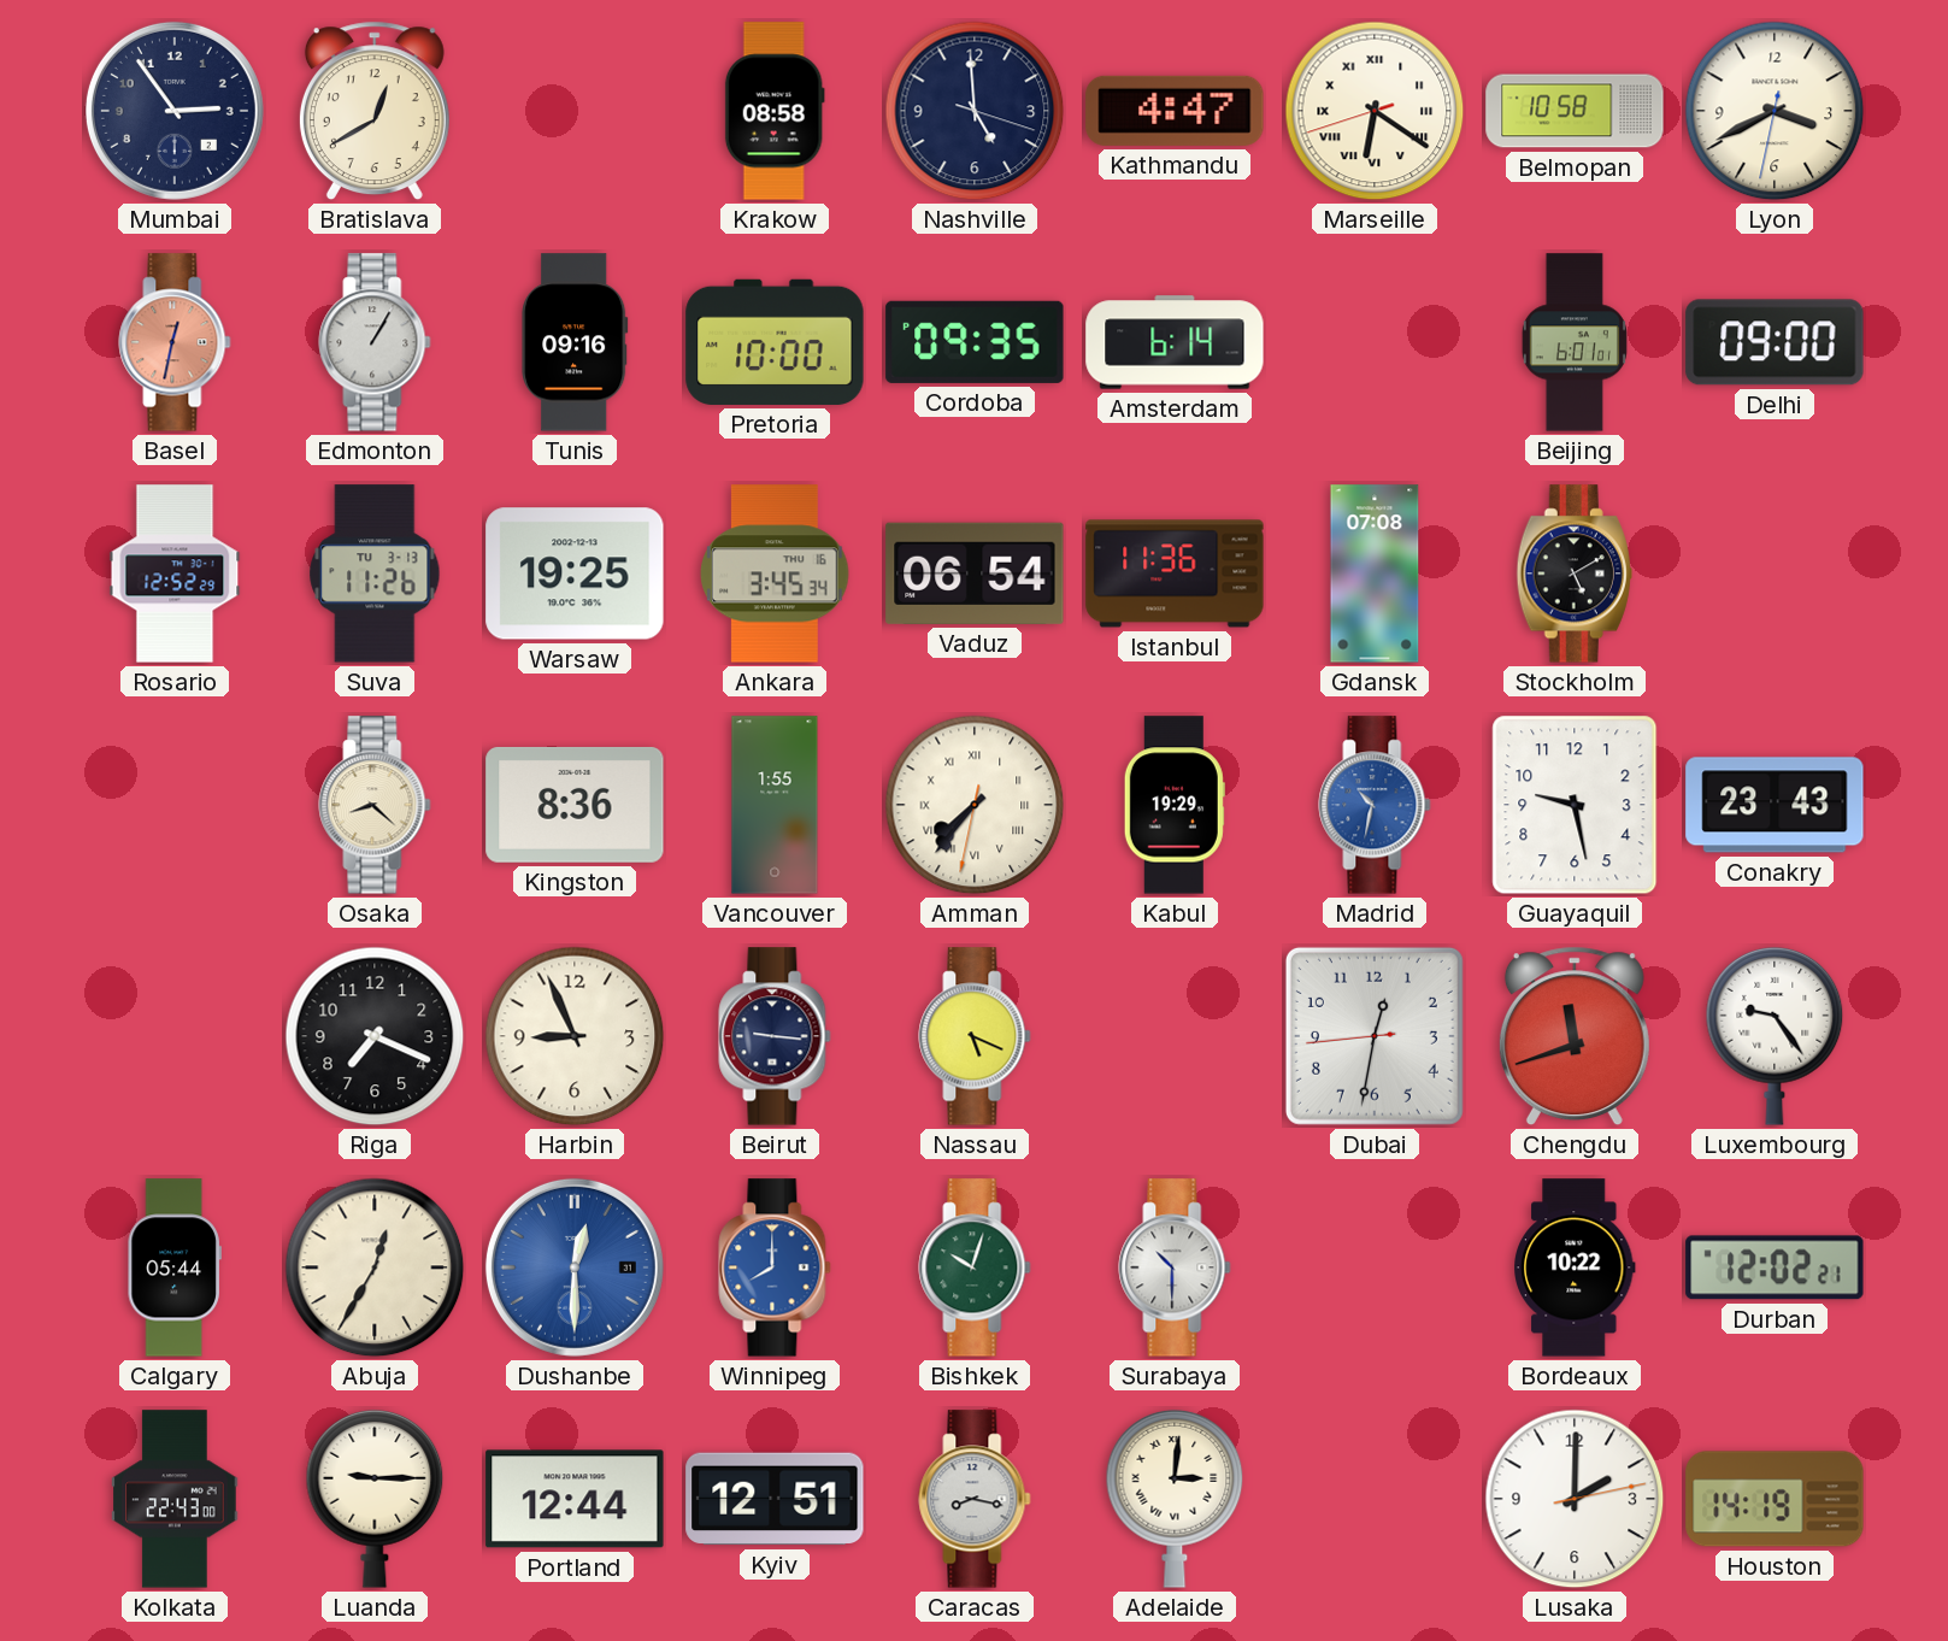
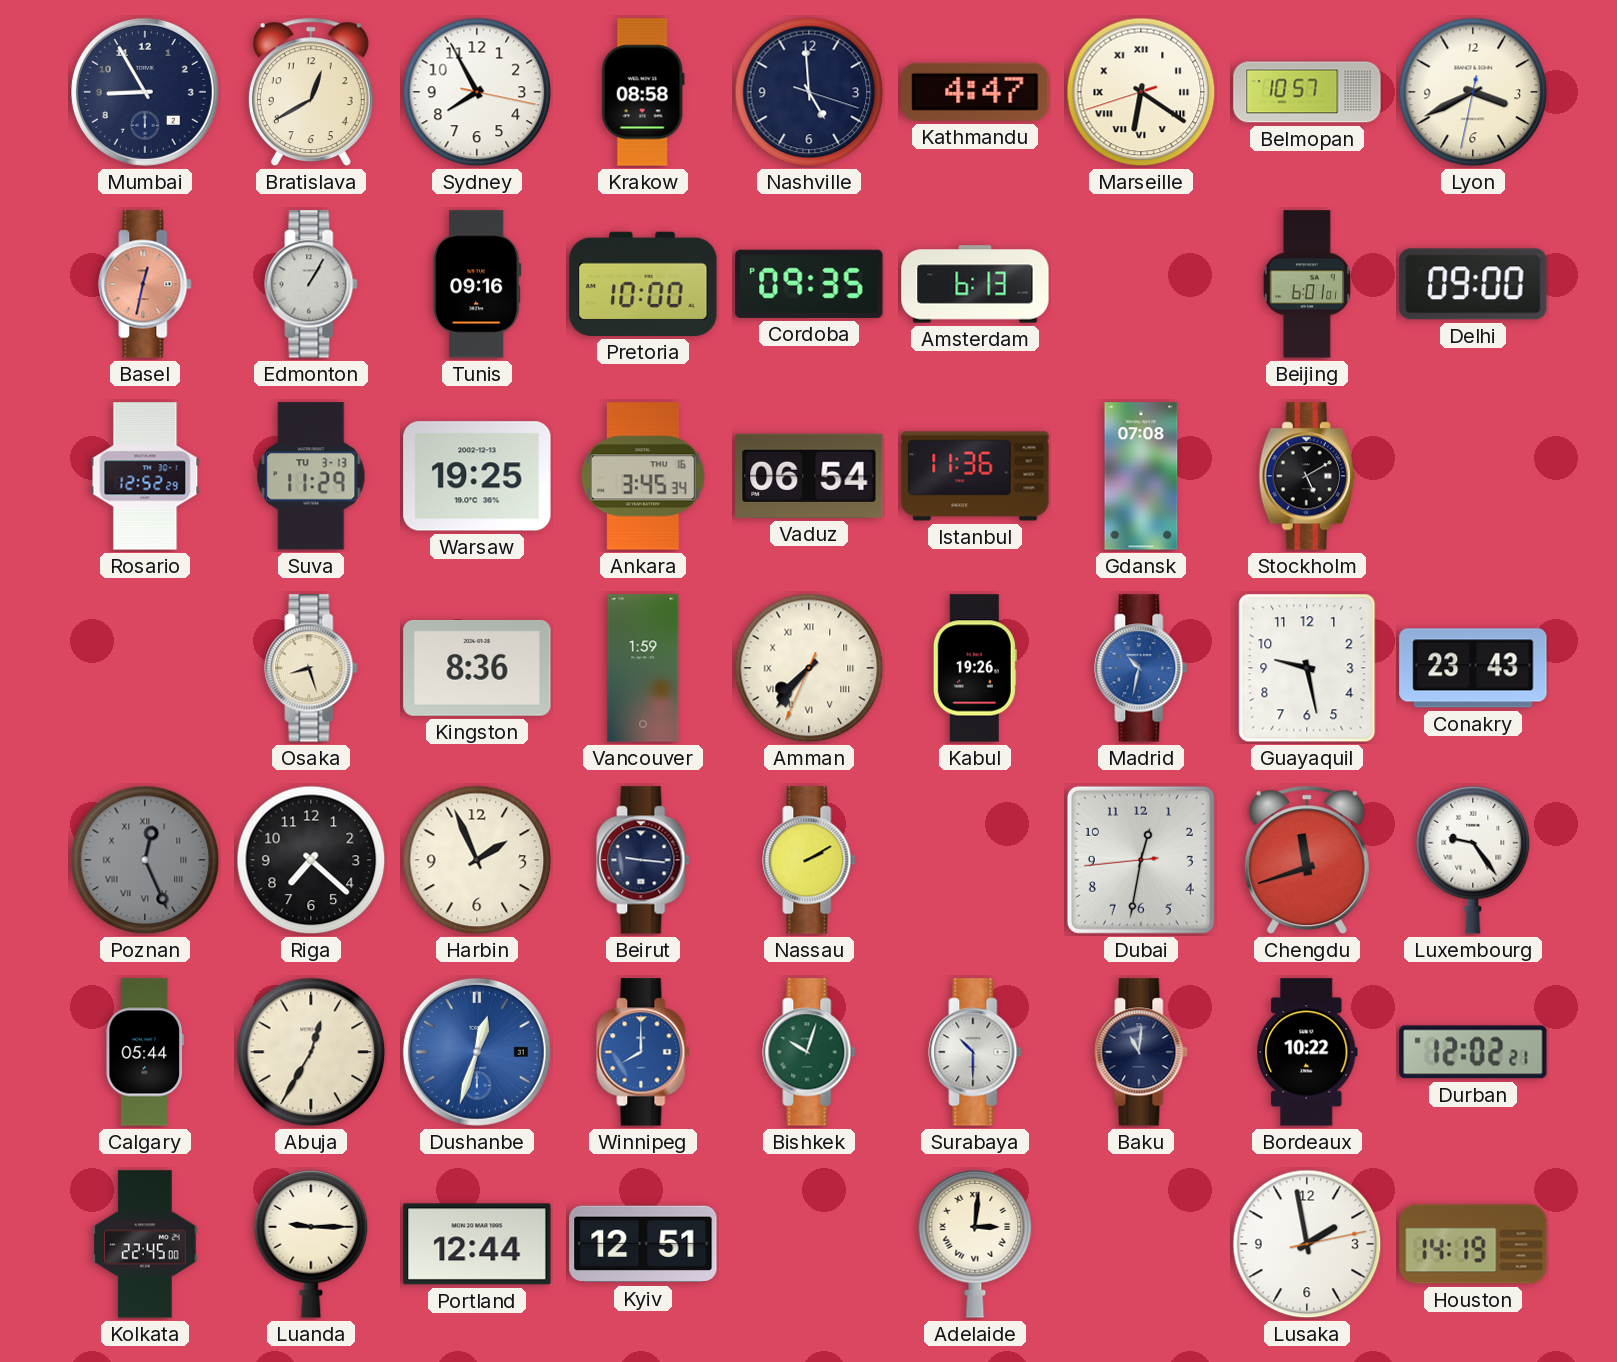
Mumbai: 2:54 -> 8:55 (145, 92)
Sydney: none -> 7:55 (477, 92)
Belmopan: 10:58 -> 10:57 (1307, 92)
Amsterdam: 6:14 -> 6:13 (975, 284)
Suva: 11:26 -> 11:29 (311, 476)
Osaka: 8:22 -> 8:27 (311, 668)
Vancouver: 1:55 -> 1:59 (643, 668)
Amman: 7:36:32 -> 7:36:34 (809, 668)
Kabul: 19:29 -> 19:26 (975, 668)
Poznan: none -> 12:26 (145, 860)
Riga: 7:19 -> 7:22 (311, 860)
Harbin: 8:56 -> 1:56 (477, 860)
Nassau: 5:19 -> 2:10 (809, 860)
Dushanbe: 12:30 -> 12:33 (477, 1052)
Baku: none -> 11:01 (1141, 1052)
Kolkata: 22:43 -> 22:45 (145, 1244)
Caracas: 8:17 -> none (975, 1499)
Lusaka: 2:00 -> 1:58 (1307, 1244)
